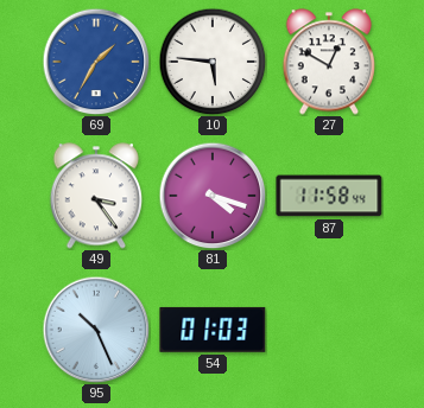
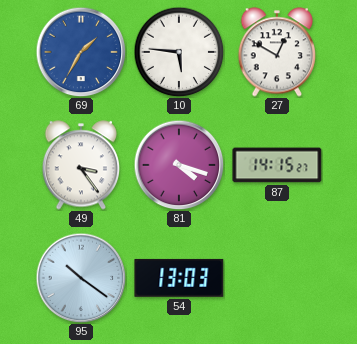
87: 11:58 -> 14:15 (277, 165)
95: 10:26 -> 10:21 (81, 278)
54: 01:03 -> 13:03 (179, 278)
